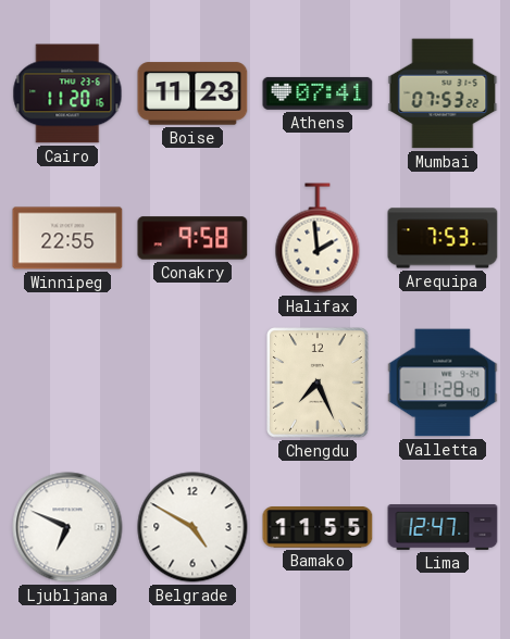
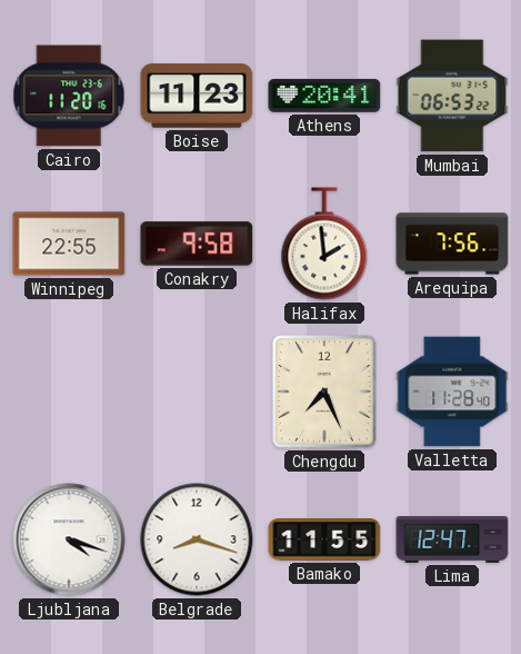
Athens: 07:41 -> 20:41 (324, 96)
Mumbai: 07:53 -> 06:53 (452, 96)
Arequipa: 7:53 -> 7:56 (452, 244)
Ljubljana: 6:49 -> 4:18 (69, 539)
Belgrade: 4:50 -> 8:18 (197, 539)
